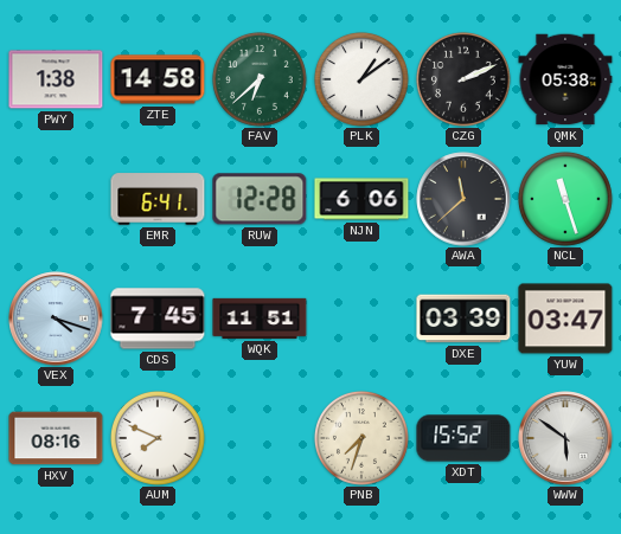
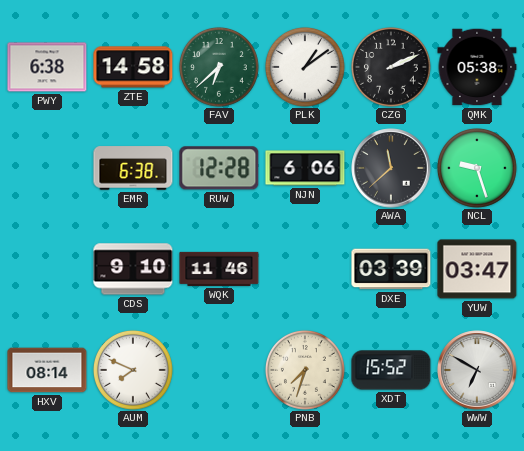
PWY: 1:38 -> 6:38 (47, 67)
EMR: 6:41 -> 6:38 (133, 168)
NCL: 11:27 -> 9:27 (477, 168)
VEX: 4:18 -> none (56, 319)
CDS: 7:45 -> 9:10 (133, 269)
WQK: 11:51 -> 11:46 (219, 269)
HXV: 08:16 -> 08:14 (47, 370)
WWW: 5:51 -> 6:50 (477, 370)
